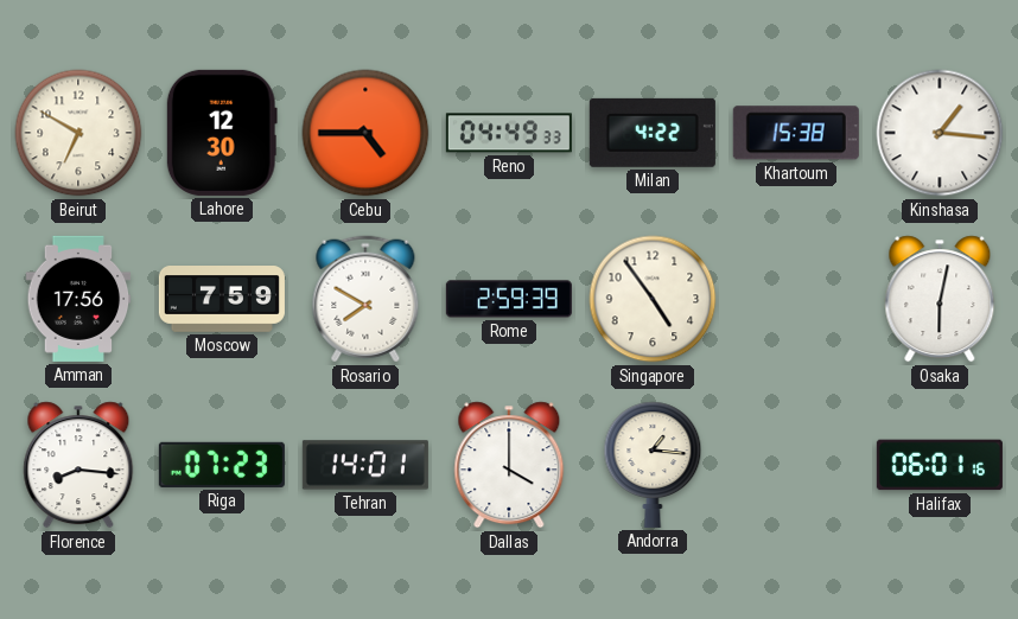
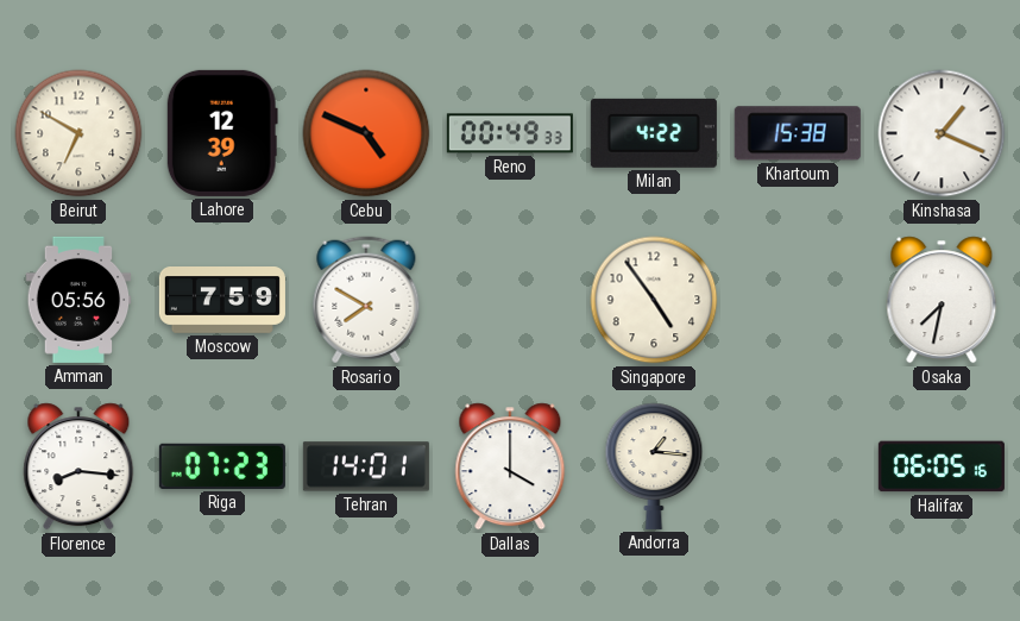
Lahore: 12:30 -> 12:39 (222, 133)
Cebu: 4:45 -> 4:49 (366, 133)
Reno: 04:49 -> 00:49 (510, 133)
Kinshasa: 1:16 -> 1:19 (942, 133)
Amman: 17:56 -> 05:56 (78, 300)
Rome: 2:59 -> none (509, 299)
Osaka: 6:02 -> 7:32 (942, 300)
Halifax: 06:01 -> 06:05 (942, 466)
